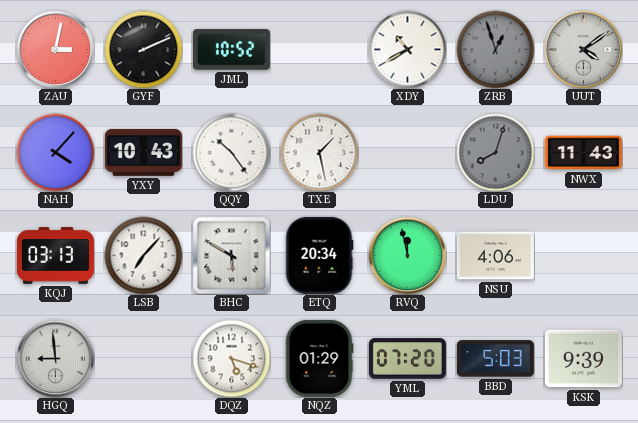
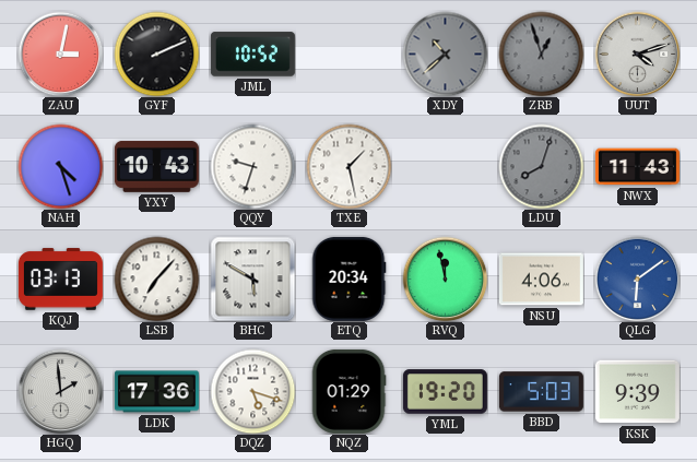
XDY: 10:40 -> 10:38 (445, 54)
XDY dial: white -> grey (445, 54)
UUT: 4:09 -> 4:12 (637, 54)
NAH: 4:07 -> 4:27 (60, 166)
QQY: 10:24 -> 9:33 (252, 166)
QLG: none -> 6:09 (637, 279)
HGQ: 8:59 -> 1:59 (60, 391)
LDK: none -> 17:36 (156, 392)
YML: 07:20 -> 19:20 (445, 392)
